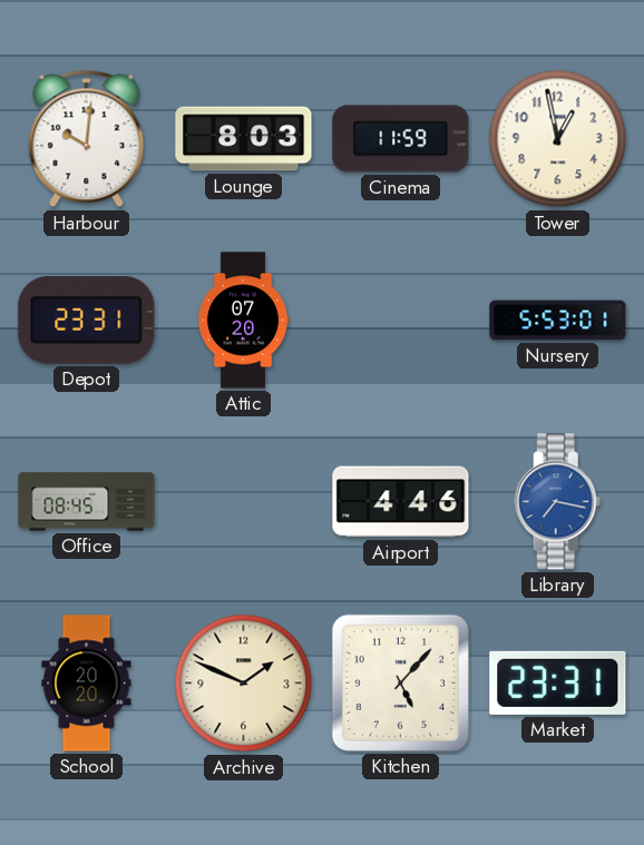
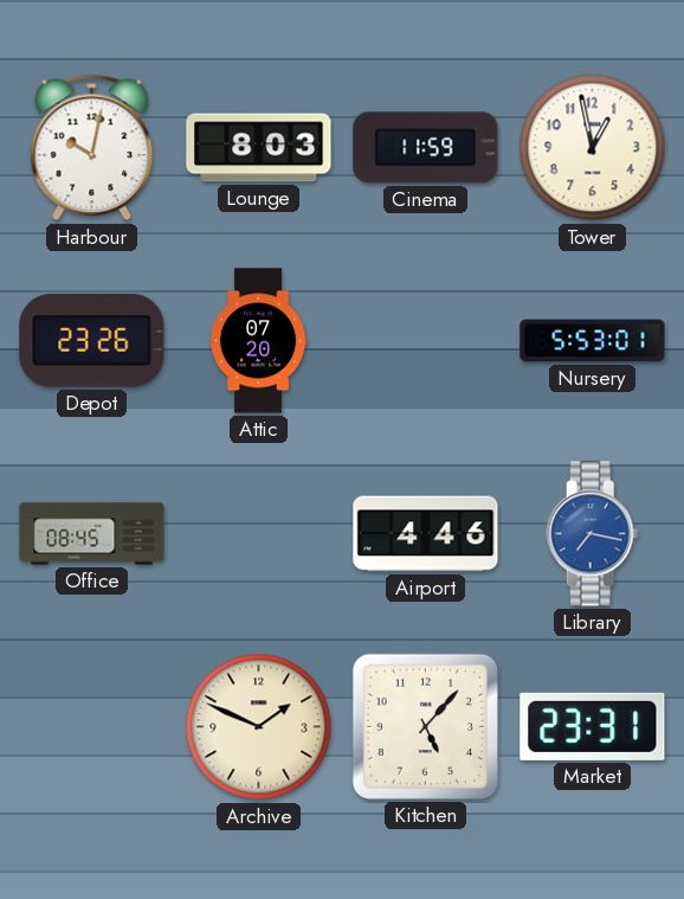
Harbour: 10:01 -> 10:02 (92, 148)
Depot: 23:31 -> 23:26 (92, 341)
School: 20:20 -> none (87, 684)
